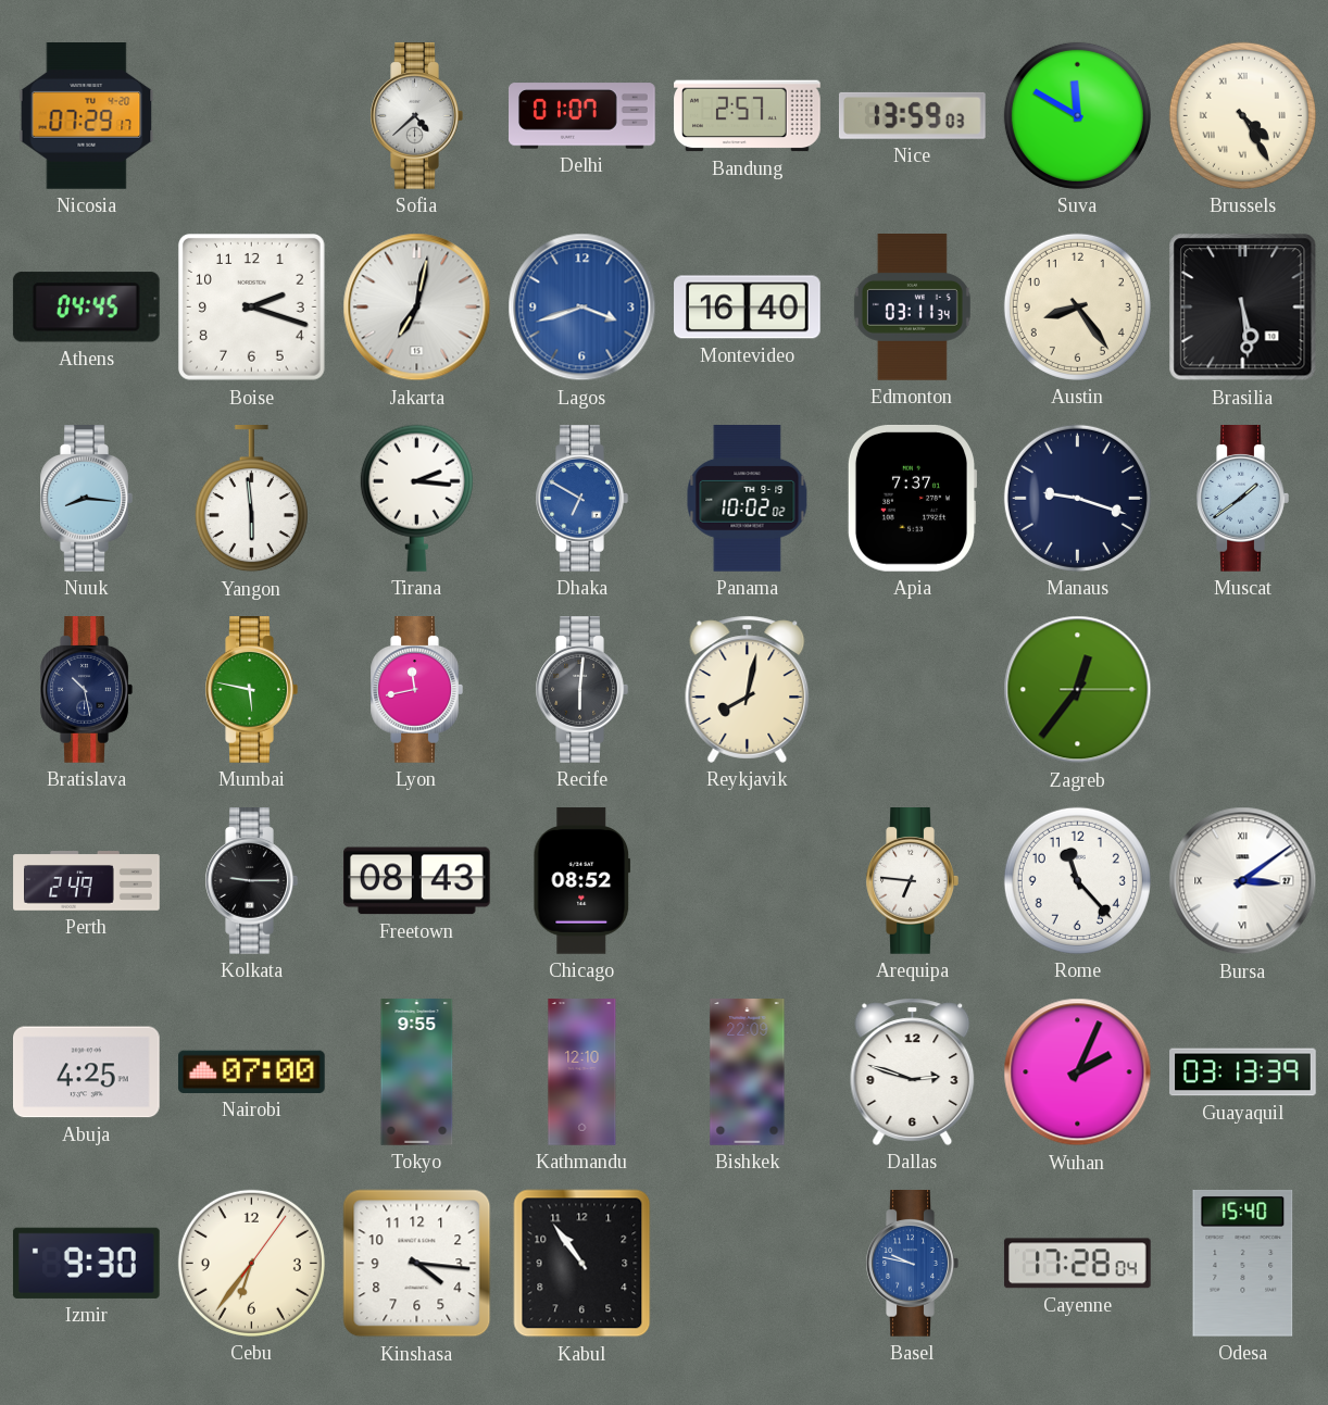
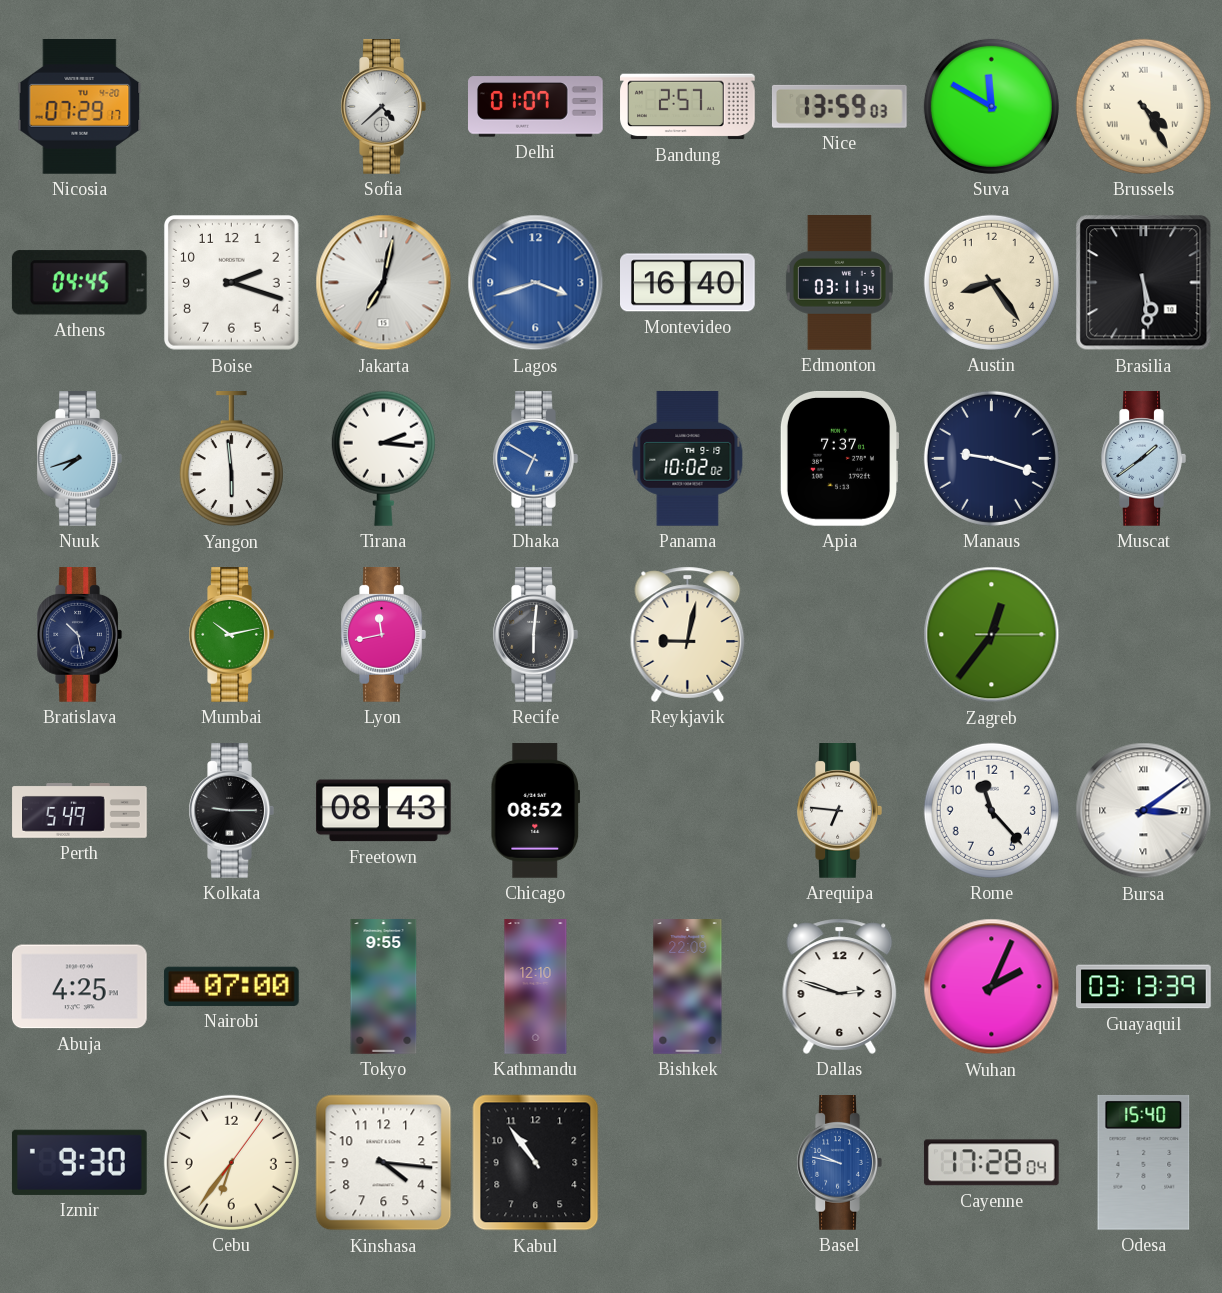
Nuuk: 8:16 -> 7:42 (79, 459)
Mumbai: 5:47 -> 10:13 (231, 635)
Reykjavik: 8:02 -> 9:02 (688, 634)
Perth: 2:49 -> 5:49 (80, 811)
